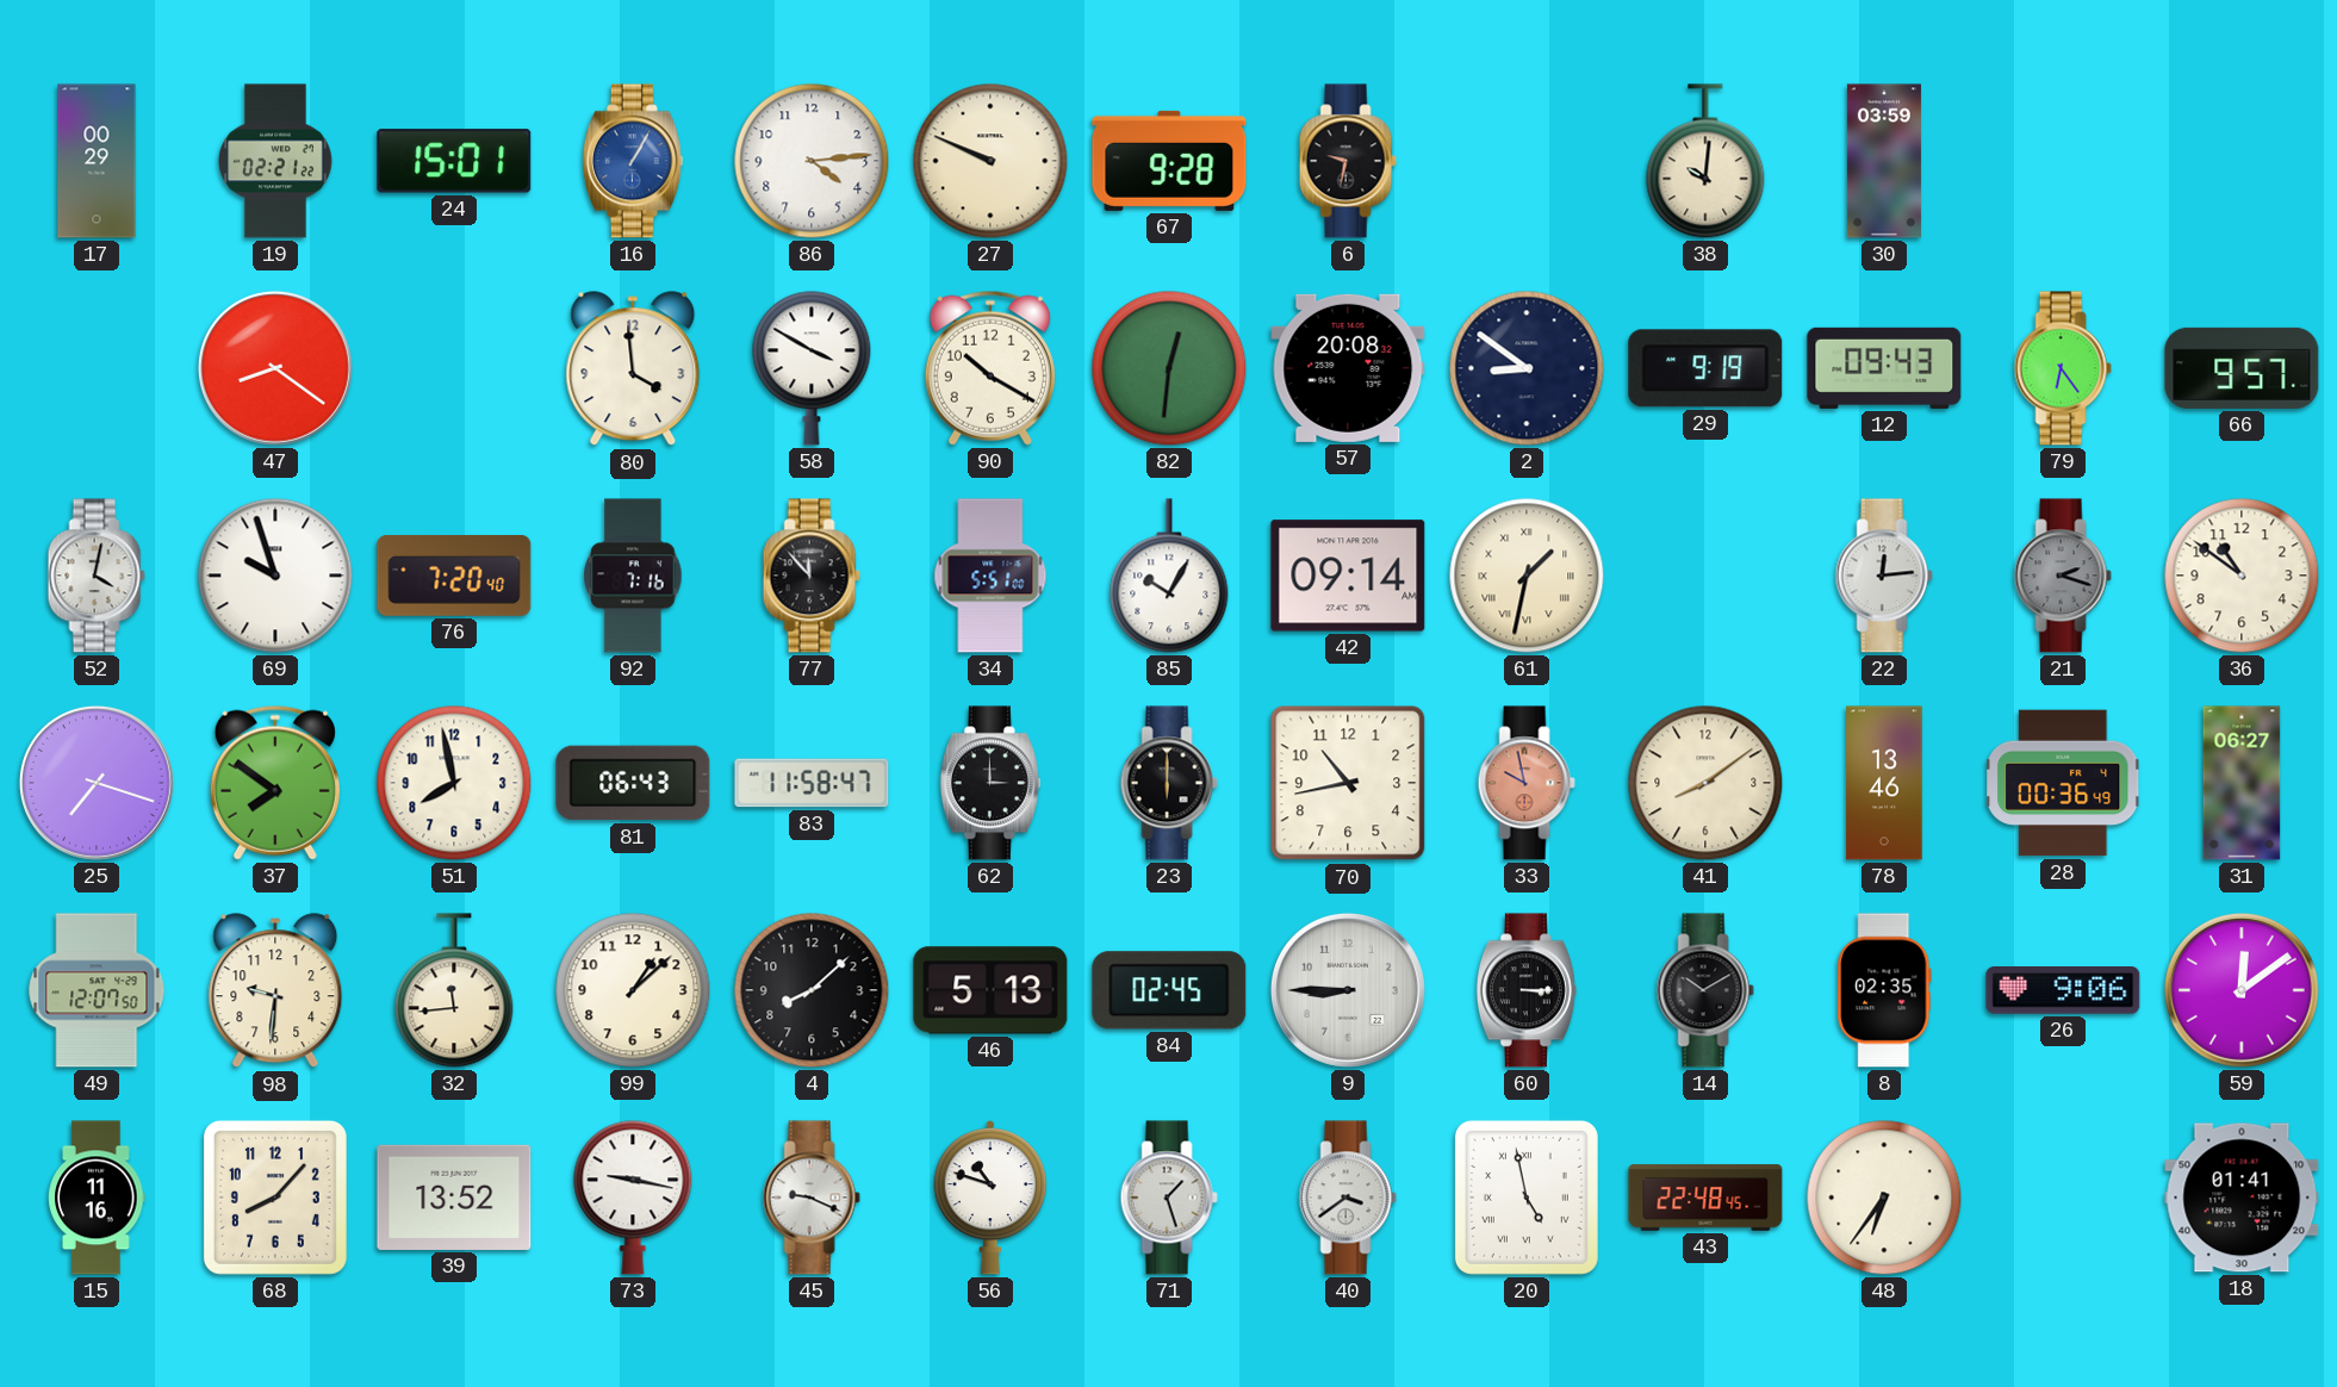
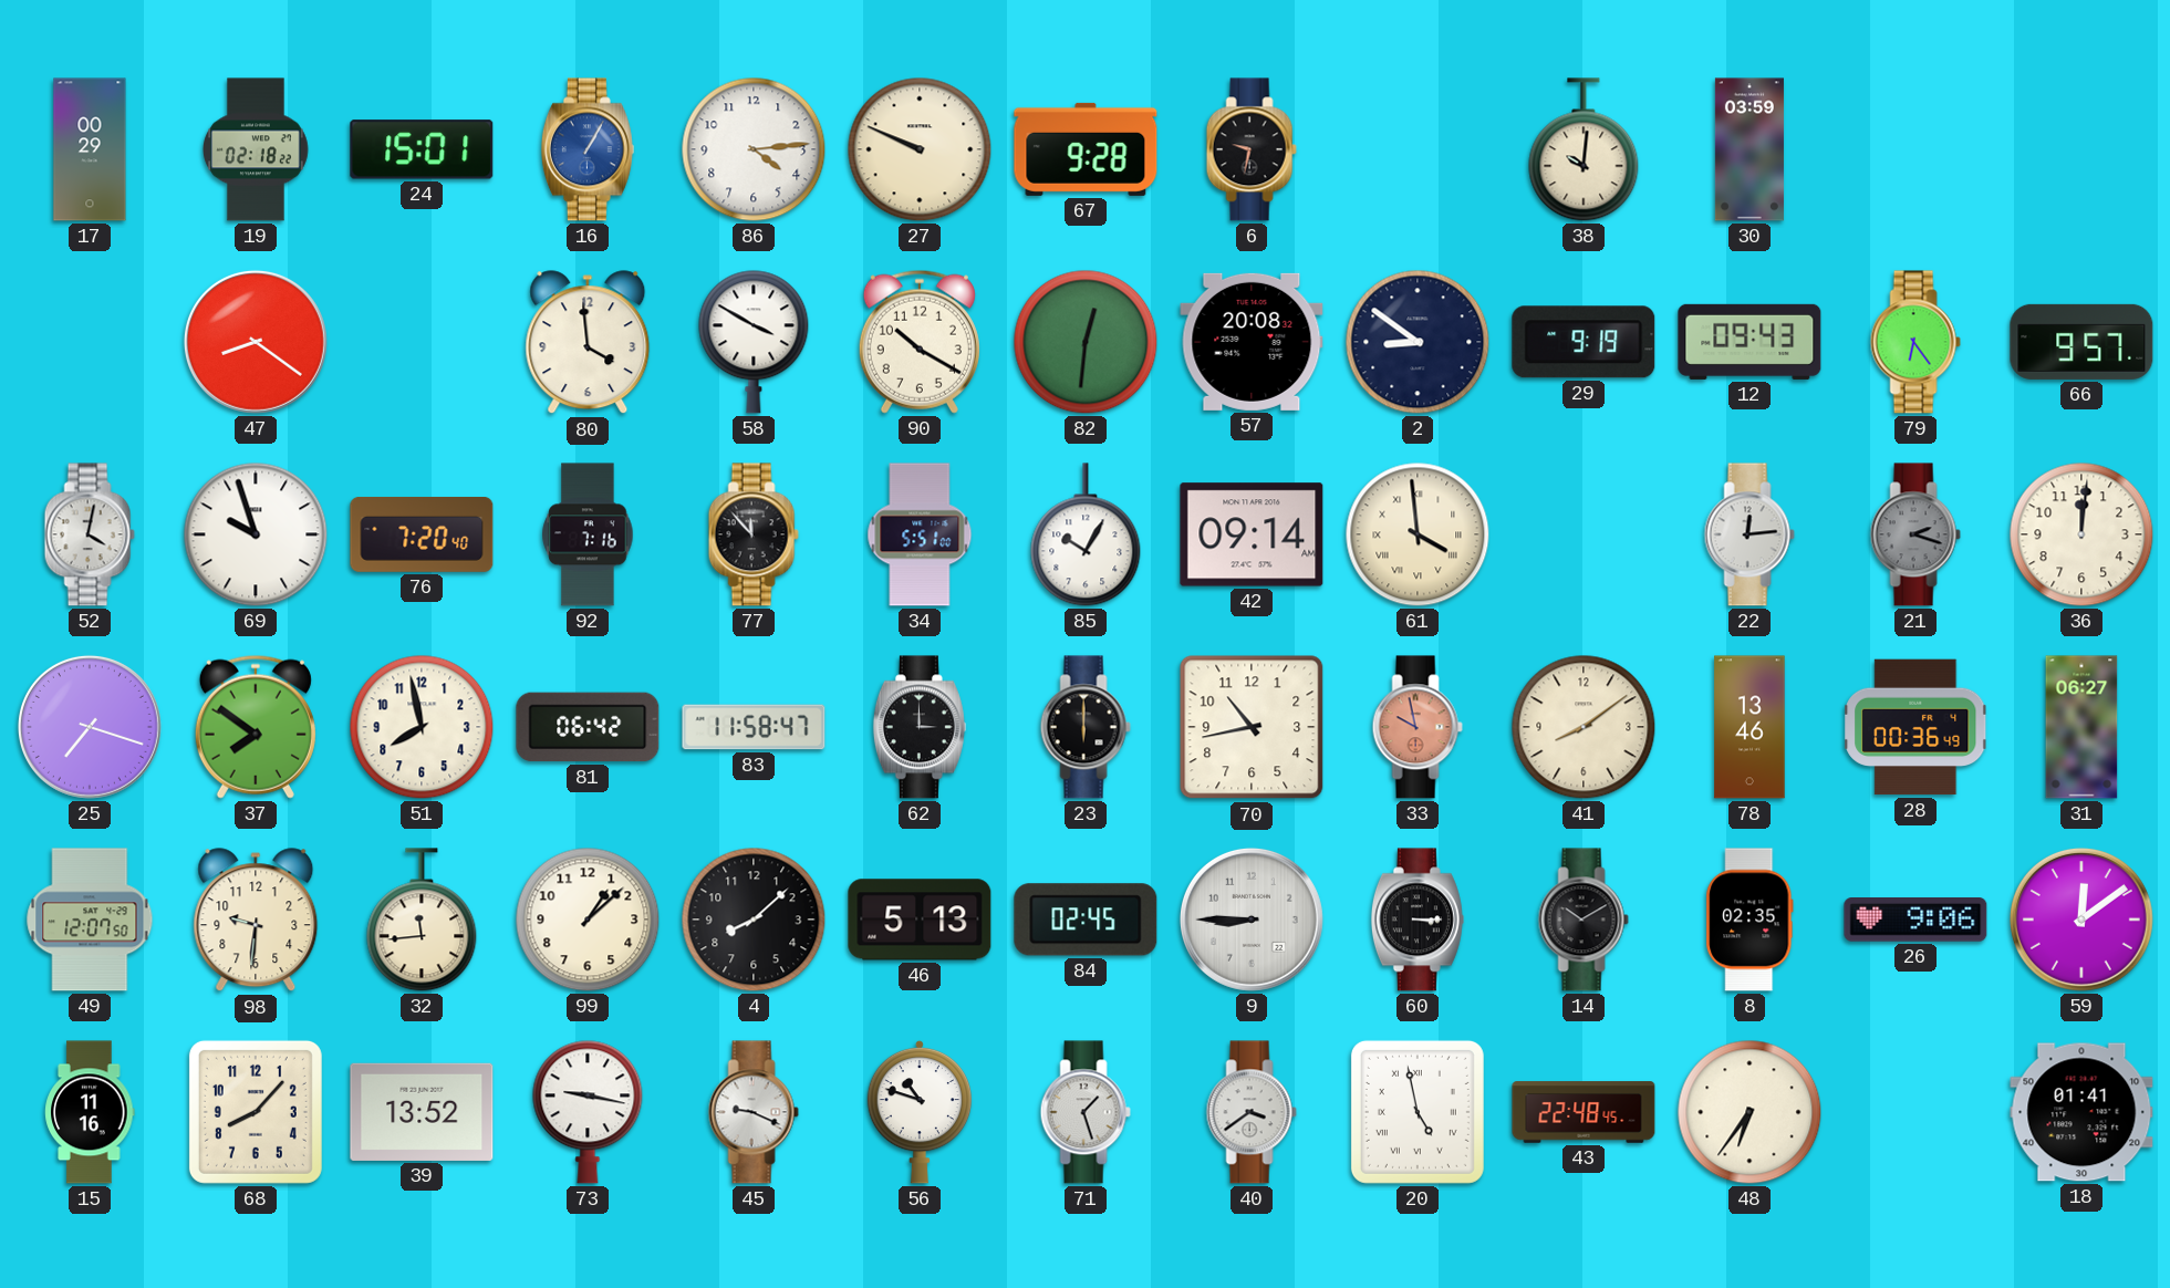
19: 02:21 -> 02:18 (257, 149)
61: 1:32 -> 3:59 (1418, 534)
36: 10:51 -> 12:01 (2081, 534)
81: 06:43 -> 06:42 (588, 727)
